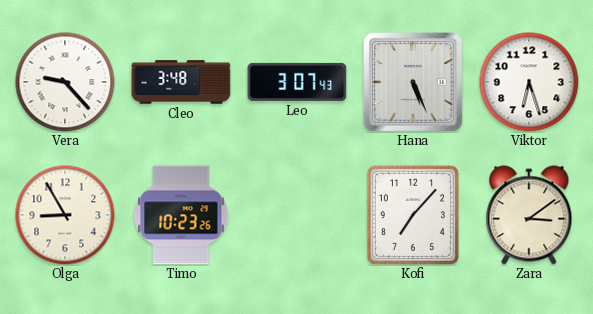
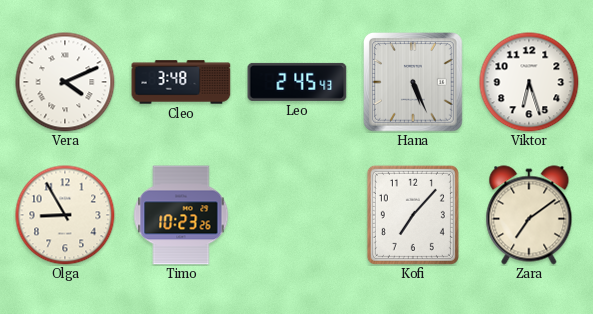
Vera: 9:23 -> 4:11 (65, 82)
Leo: 3:07 -> 2:45 (297, 82)
Zara: 3:09 -> 7:09 (529, 215)
